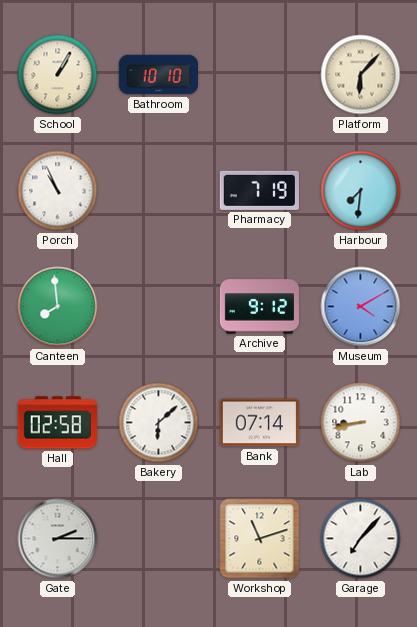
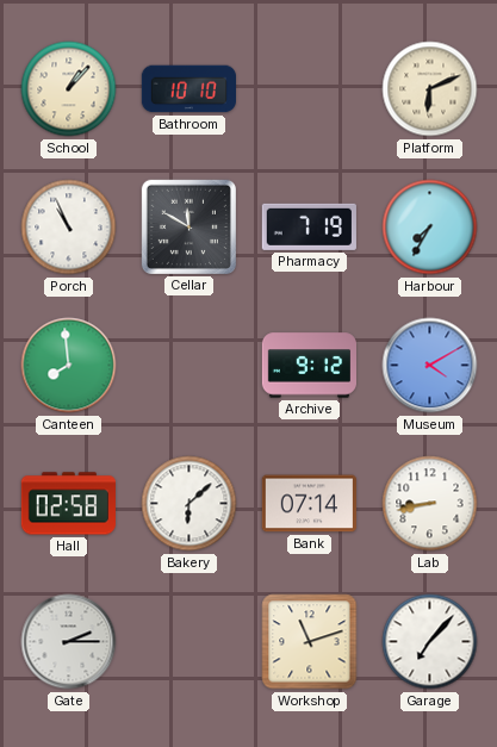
School: 1:05 -> 1:07 (69, 89)
Platform: 6:07 -> 6:11 (430, 89)
Cellar: none -> 11:50 (188, 226)
Harbour: 7:31 -> 7:35 (430, 228)
